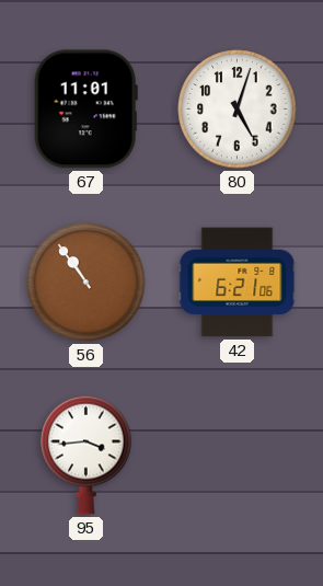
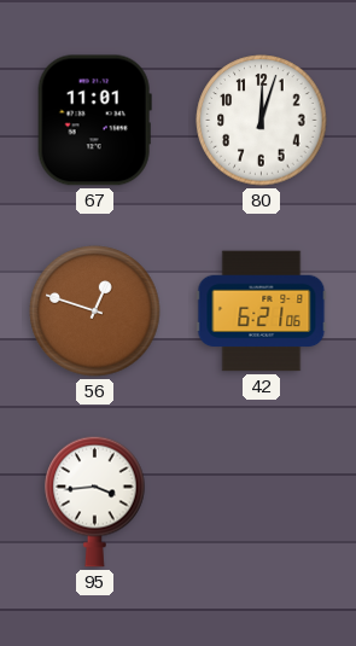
80: 5:03 -> 12:03 (262, 121)
56: 10:54 -> 12:48 (95, 312)
